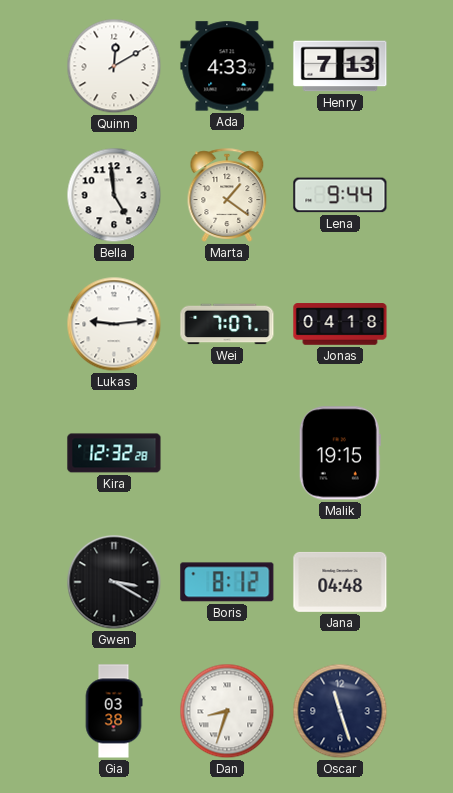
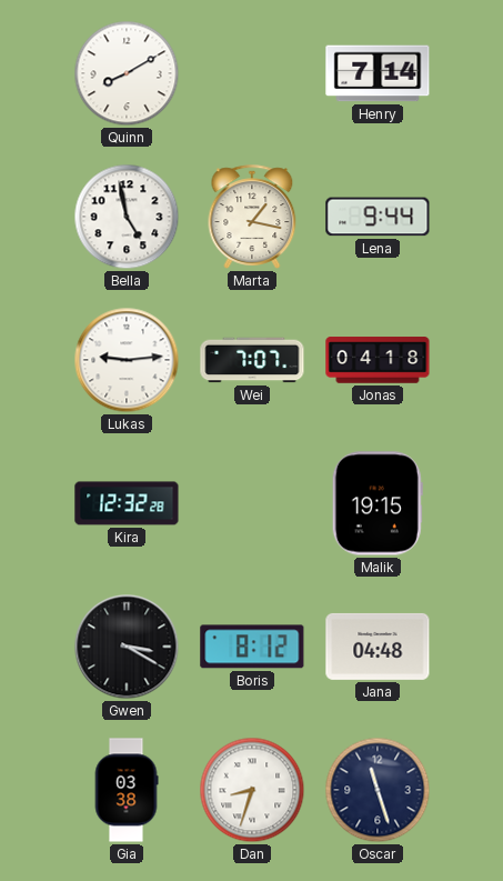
Quinn: 12:10 -> 8:10 (127, 73)
Ada: 4:33 -> none (227, 66)
Henry: 7:13 -> 7:14 (378, 73)
Bella: 4:59 -> 4:58 (127, 217)
Marta: 1:21 -> 1:17 (252, 217)
